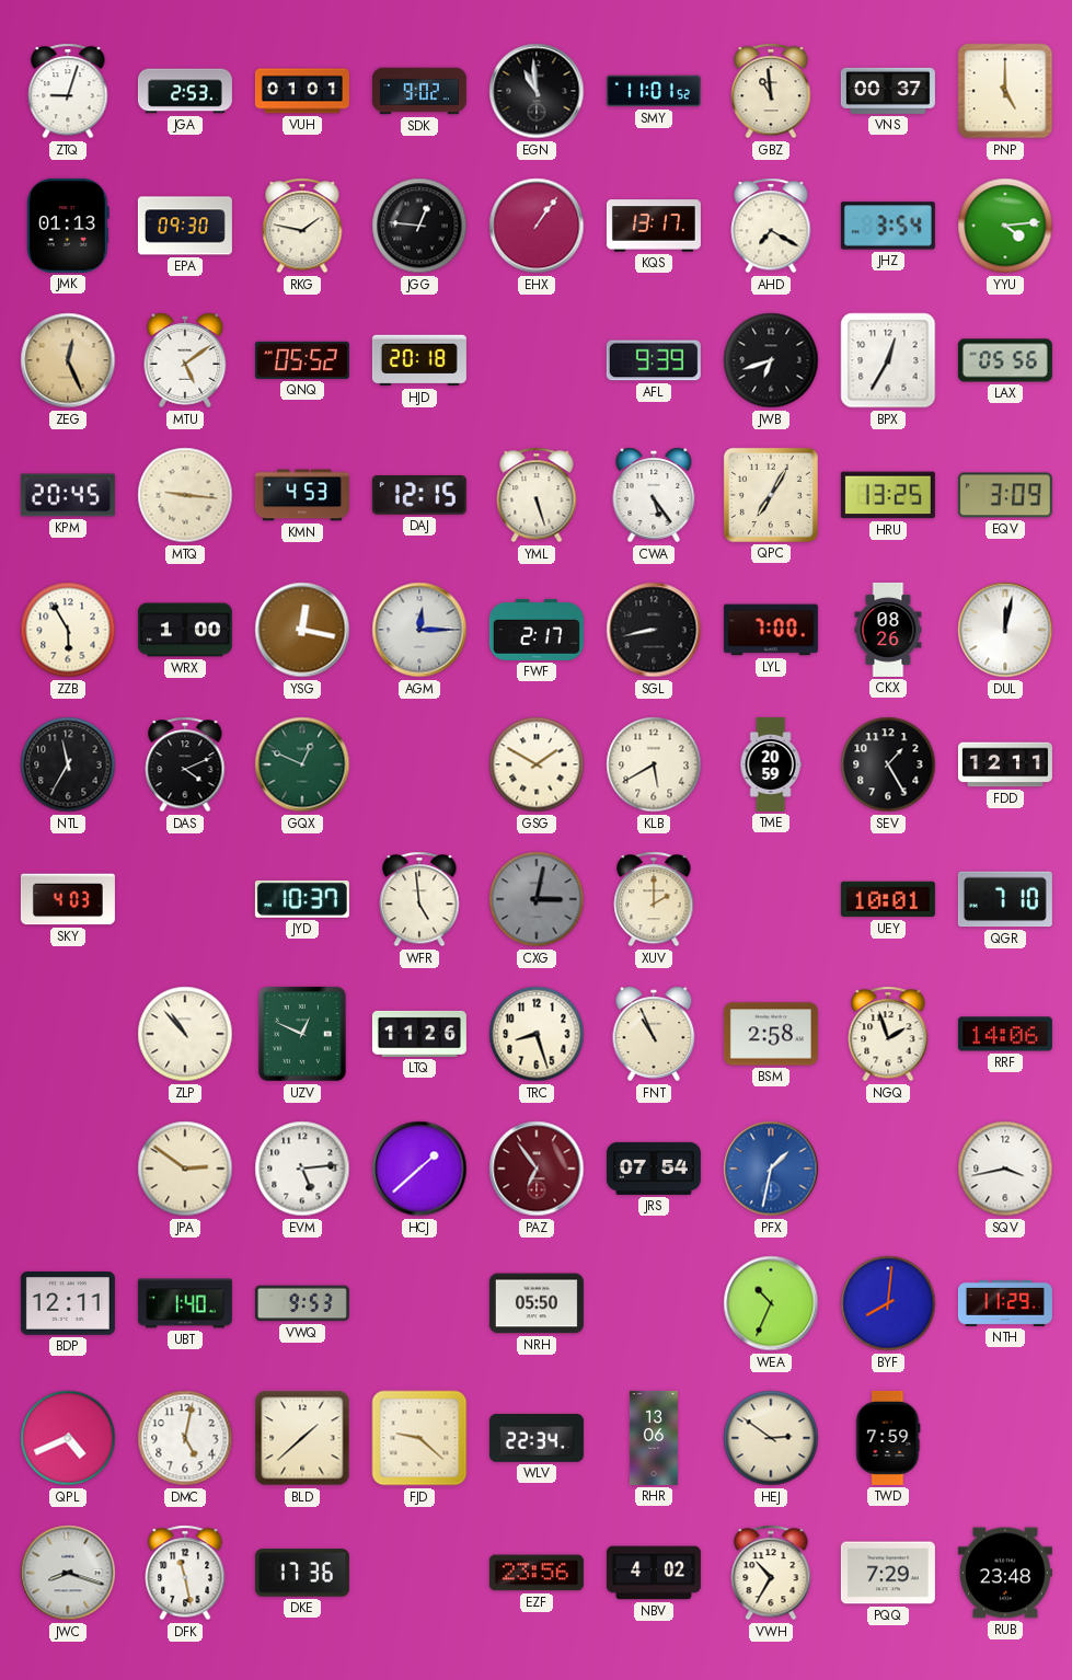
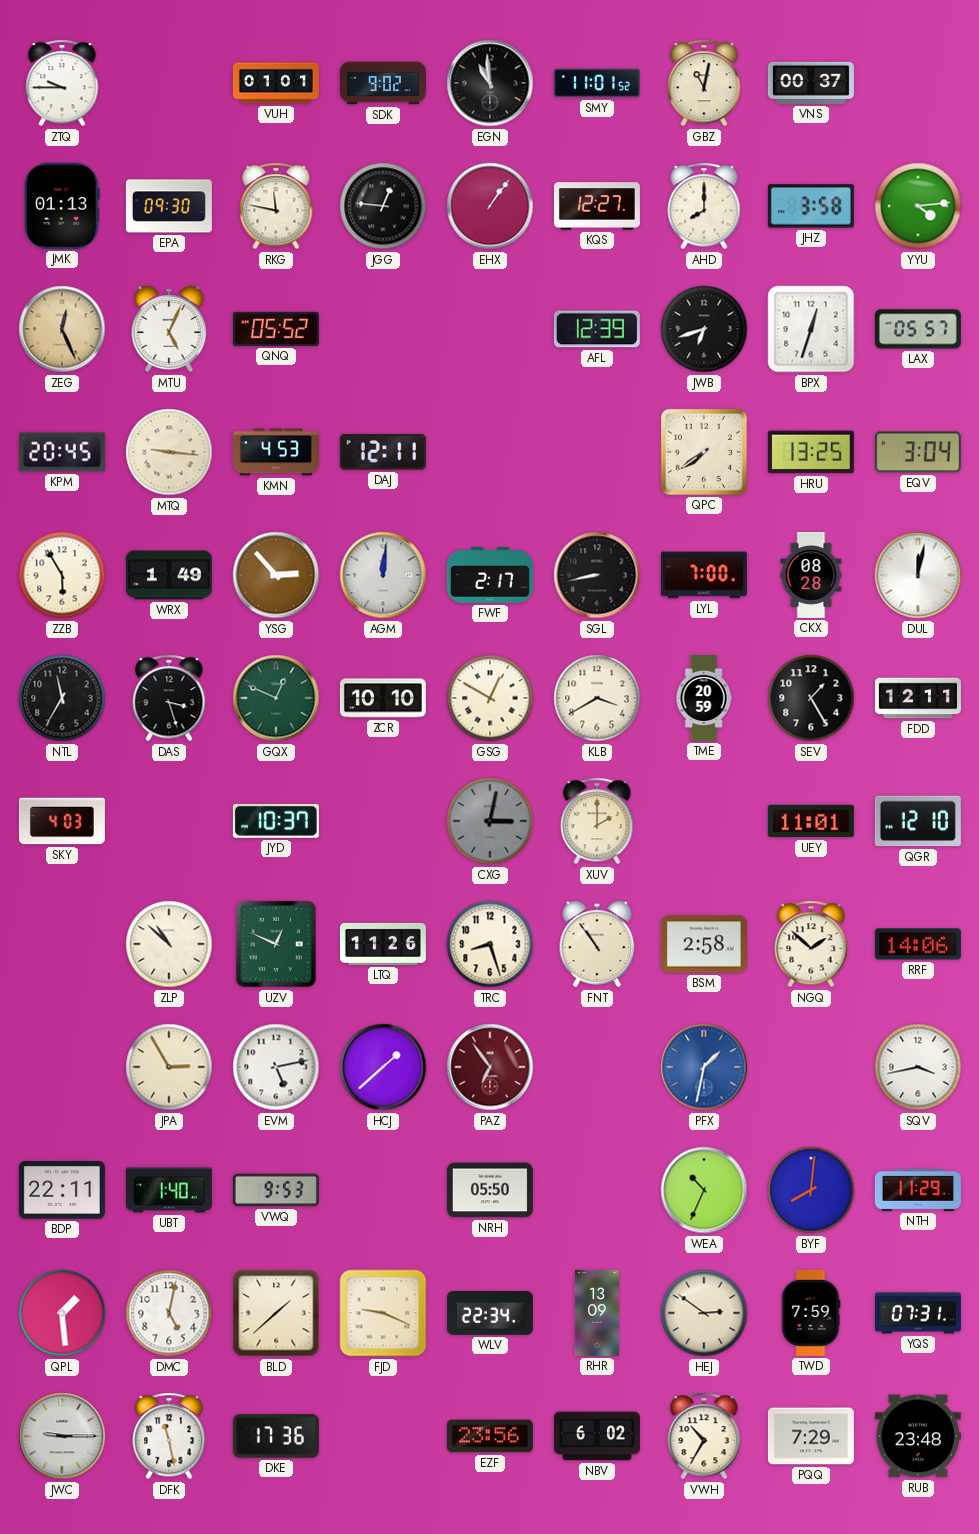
ZTQ: 9:03 -> 9:45 (62, 83)
JGA: 2:53 -> none (185, 91)
GBZ: 10:59 -> 11:02 (704, 83)
PNP: 5:00 -> none (1005, 91)
RKG: 1:47 -> 11:47 (276, 206)
KQS: 13:17 -> 12:27 (597, 206)
AHD: 7:20 -> 8:00 (704, 206)
JHZ: 3:54 -> 3:58 (811, 206)
MTU: 5:09 -> 5:04 (169, 329)
HJD: 20:18 -> none (419, 360)
AFL: 9:39 -> 12:39 (597, 329)
BPX: 12:35 -> 12:33 (811, 329)
LAX: 05:56 -> 05:57 (918, 329)
DAJ: 12:15 -> 12:11 (383, 453)
YML: 5:27 -> none (537, 495)
CWA: 5:24 -> none (654, 495)
QPC: 7:05 -> 7:39 (704, 452)
EQV: 3:09 -> 3:04 (918, 452)
WRX: 1:00 -> 1:49 (169, 575)
YSG: 12:17 -> 2:53 (276, 575)
AGM: 12:15 -> 12:01 (383, 575)
CKX: 08:26 -> 08:28 (811, 575)
DAS: 4:11 -> 3:27 (169, 698)
ZCR: none -> 10:10 (383, 698)
GSG: 1:50 -> 12:50 (490, 698)
KLB: 5:40 -> 3:40 (597, 698)
WFR: 4:59 -> none (419, 899)
UEY: 10:01 -> 11:01 (811, 821)
QGR: 7:10 -> 12:10 (918, 821)
ZLP: 10:53 -> 10:52 (169, 944)
FNT: 10:56 -> 10:54 (597, 944)
NGQ: 1:57 -> 1:52 (811, 944)
JPA: 2:51 -> 2:55 (169, 1067)
EVM: 5:14 -> 5:13 (276, 1067)
JRS: 07:54 -> none (654, 1169)
BDP: 12:11 -> 22:11 (62, 1190)
QPL: 4:41 -> 1:29 (62, 1313)
FJD: 9:22 -> 9:19 (383, 1313)
RHR: 13:06 -> 13:09 (597, 1313)
YQS: none -> 07:31 (918, 1313)
JWC: 8:18 -> 9:15 (62, 1436)
NBV: 4:02 -> 6:02 (597, 1436)
